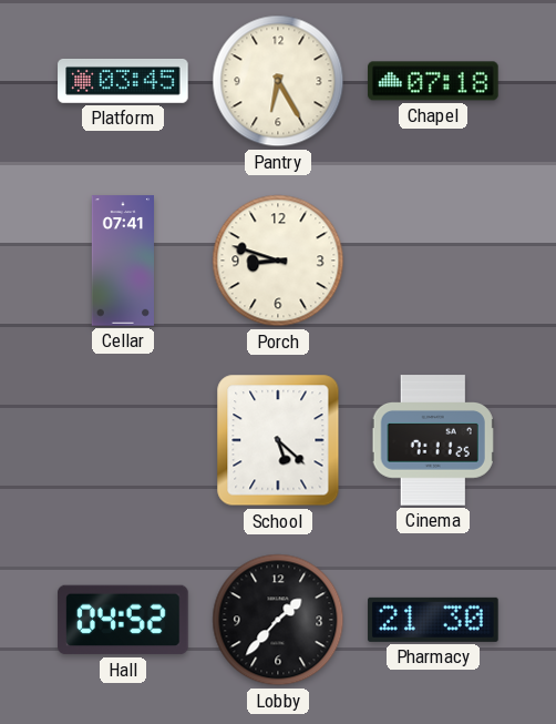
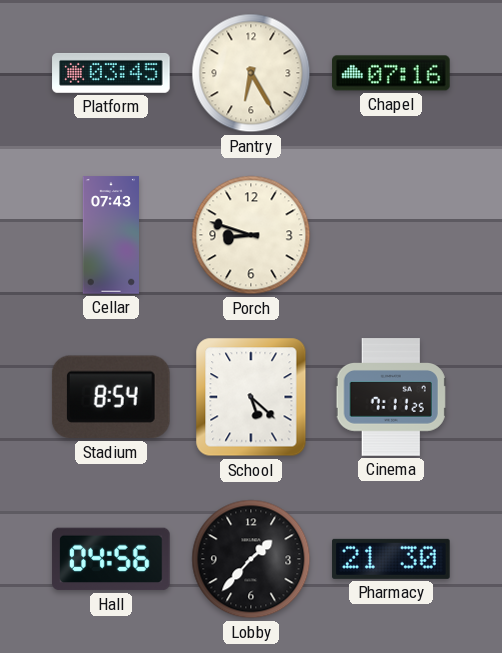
Chapel: 07:18 -> 07:16 (391, 73)
Cellar: 07:41 -> 07:43 (110, 235)
Stadium: none -> 8:54 (111, 397)
Hall: 04:52 -> 04:56 (111, 559)
